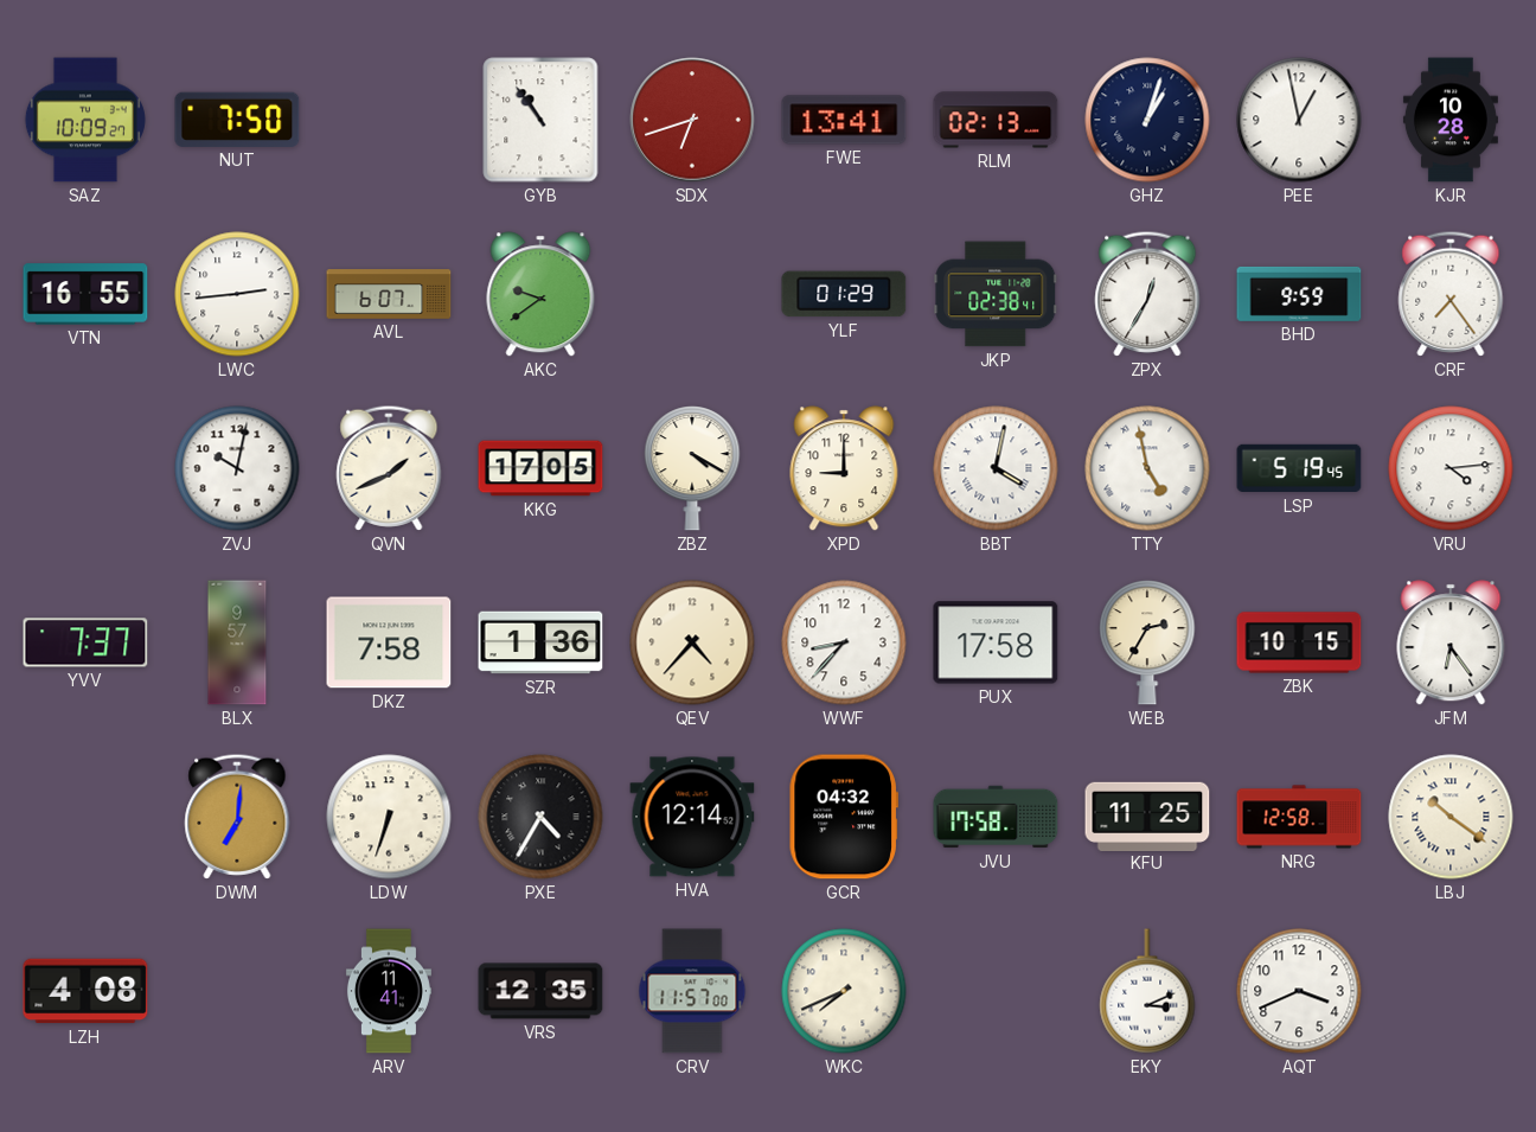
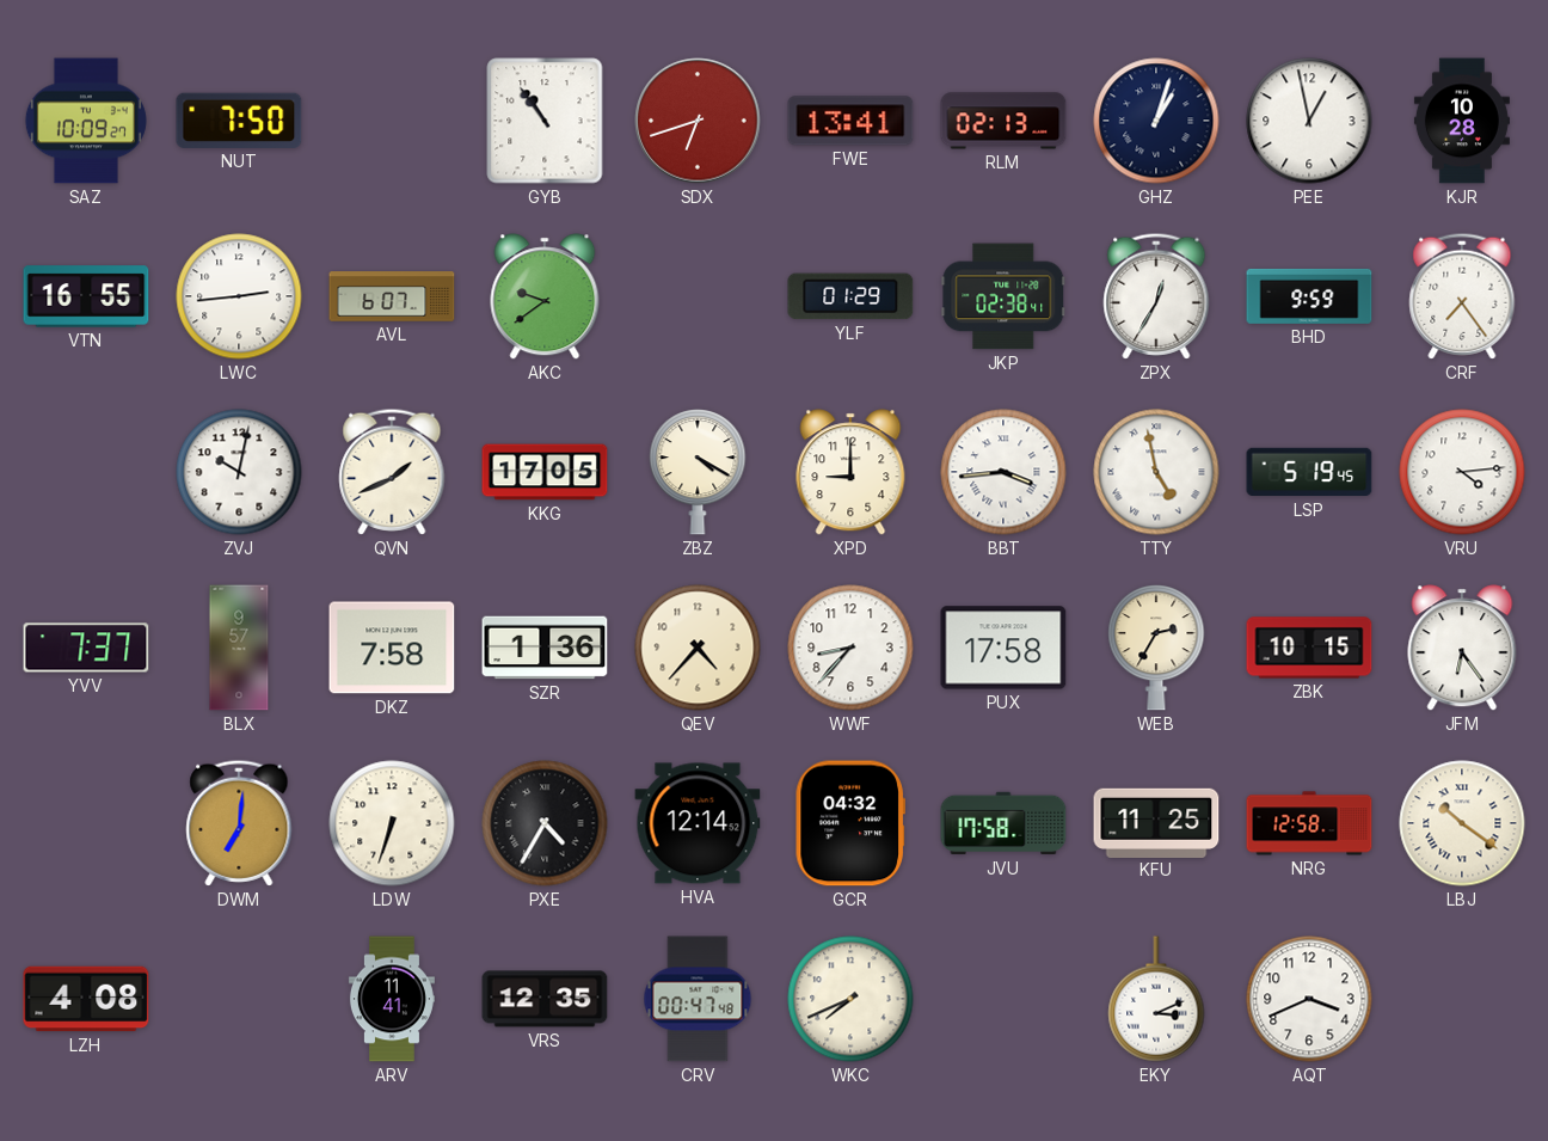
BBT: 4:02 -> 3:44 (1003, 472)
CRV: 11:57 -> 00:47 (698, 999)
